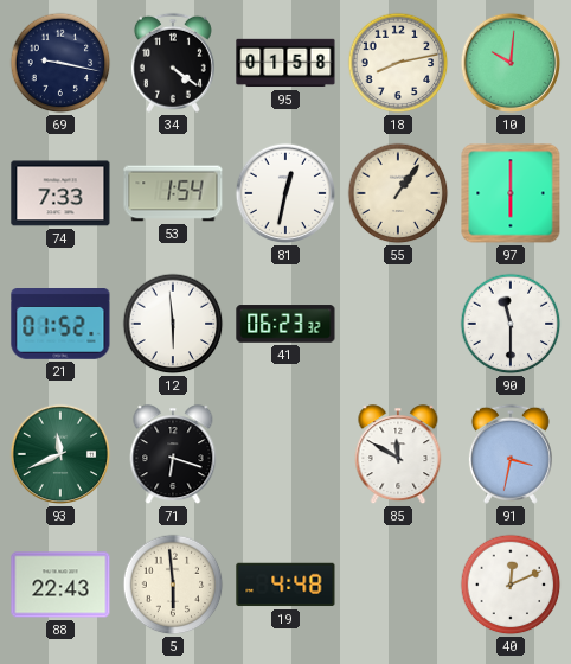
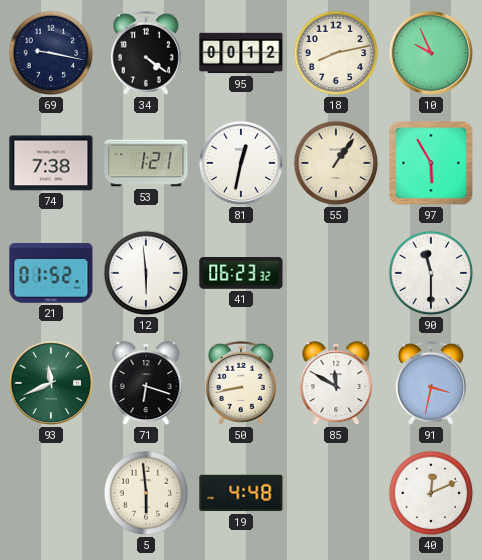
95: 01:58 -> 00:12 (241, 53)
10: 10:01 -> 9:56 (431, 53)
74: 7:33 -> 7:38 (51, 163)
53: 1:54 -> 1:21 (146, 163)
97: 6:00 -> 5:55 (431, 163)
50: none -> 8:43 (241, 383)
88: 22:43 -> none (60, 585)
